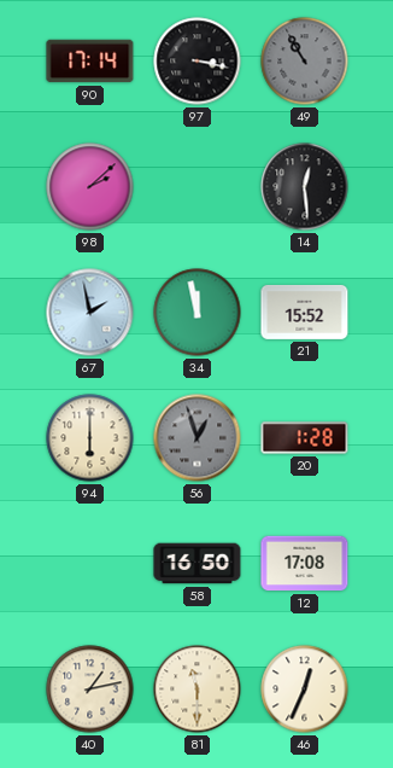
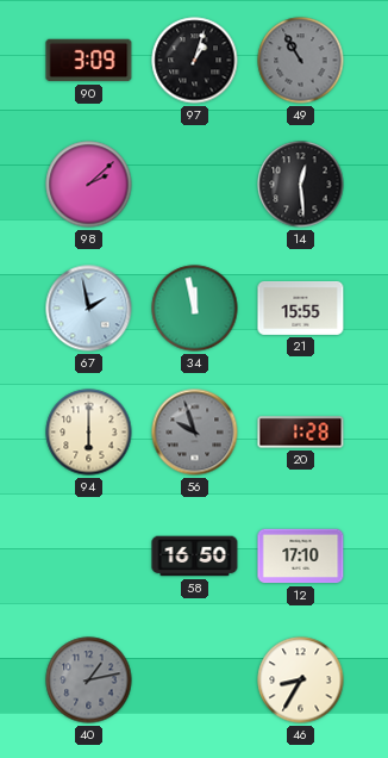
90: 17:14 -> 3:09 (89, 61)
97: 3:17 -> 1:03 (195, 61)
21: 15:52 -> 15:55 (301, 309)
56: 12:57 -> 9:57 (195, 433)
12: 17:08 -> 17:10 (301, 557)
40 dial: cream -> grey (89, 681)
81: 11:30 -> none (198, 690)
46: 12:34 -> 8:35 (301, 681)
